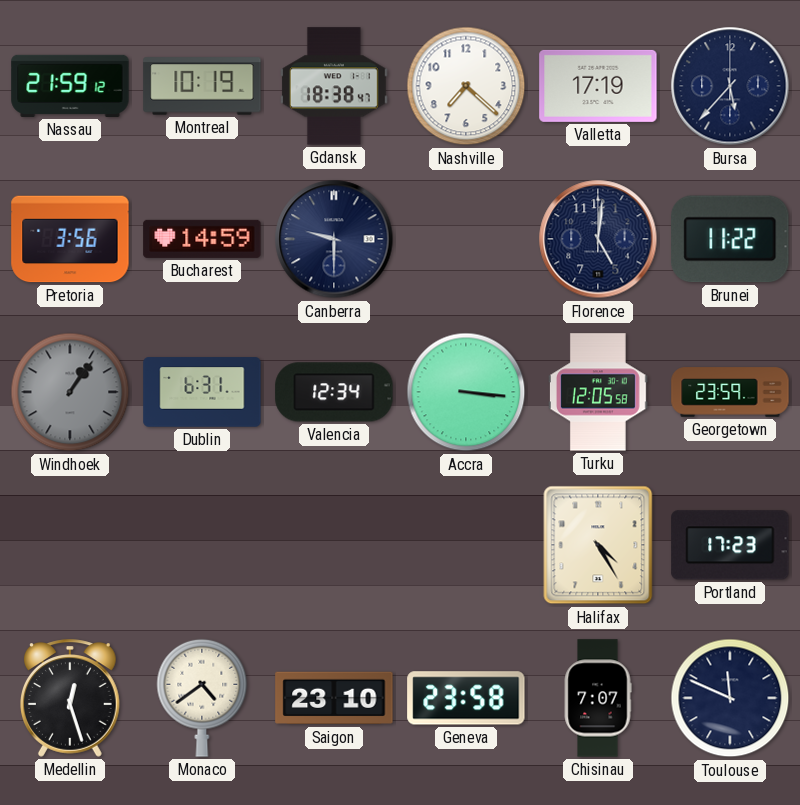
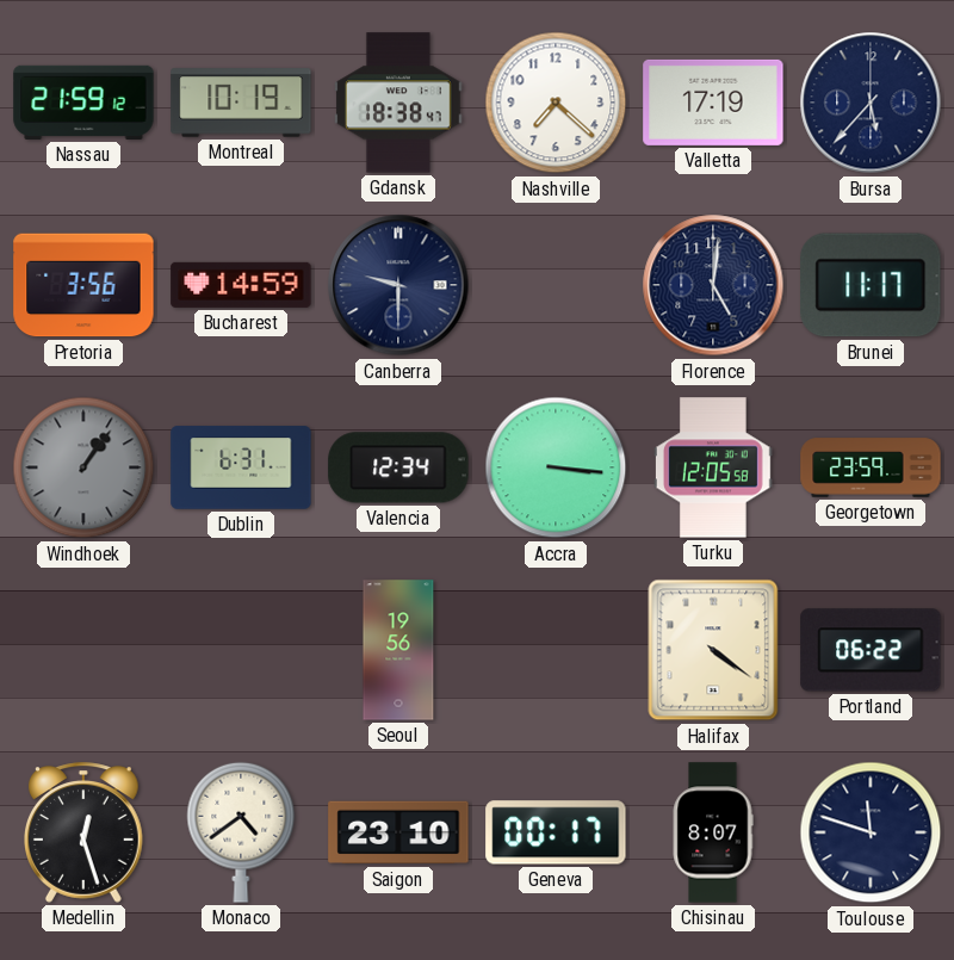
Brunei: 11:22 -> 11:17 (871, 285)
Seoul: none -> 19:56 (398, 650)
Halifax: 4:25 -> 4:21 (713, 650)
Portland: 17:23 -> 06:22 (871, 650)
Geneva: 23:58 -> 00:17 (556, 832)
Chisinau: 7:07 -> 8:07 (713, 832)
Toulouse: 11:49 -> 11:48 (871, 832)
